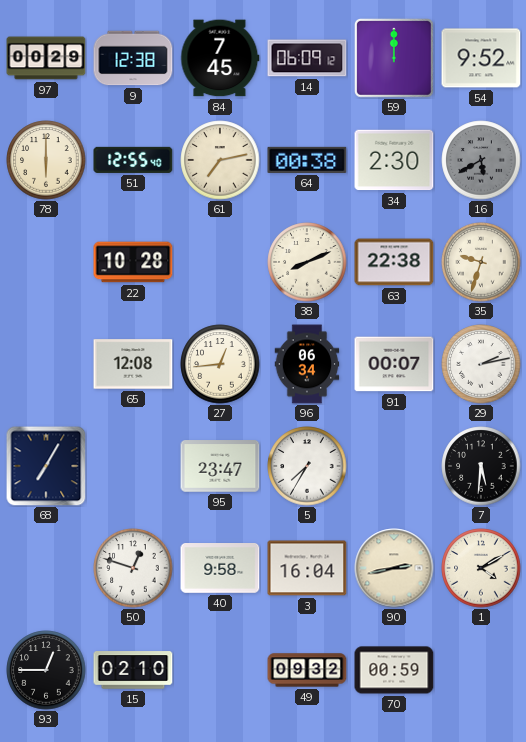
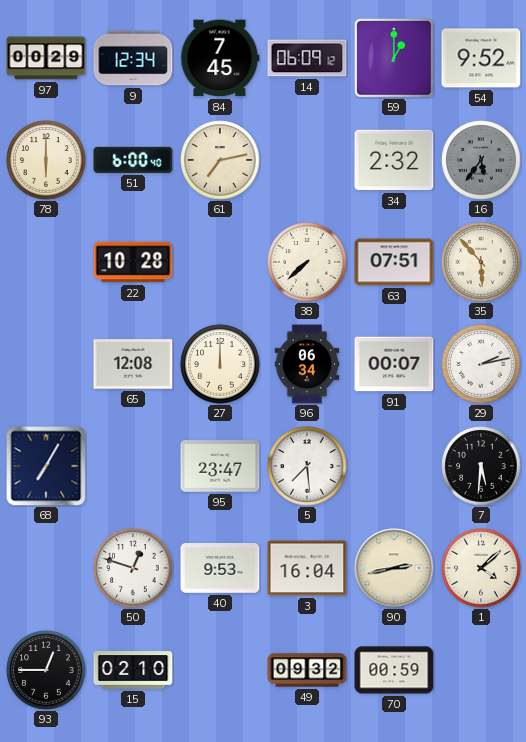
9: 12:38 -> 12:34 (133, 58)
59: 12:00 -> 1:00 (394, 58)
51: 12:55 -> 6:00 (133, 160)
64: 00:38 -> none (307, 160)
34: 2:30 -> 2:32 (394, 160)
16: 5:40 -> 5:36 (481, 160)
38: 8:11 -> 7:38 (307, 262)
63: 22:38 -> 07:51 (394, 262)
35: 9:33 -> 5:53 (481, 262)
27: 12:44 -> 12:00 (220, 364)
5: 7:35 -> 7:29 (307, 466)
40: 9:58 -> 9:53 (220, 569)
1: 4:10 -> 4:08 (481, 568)
